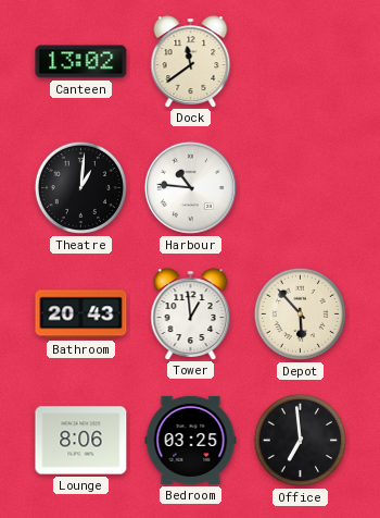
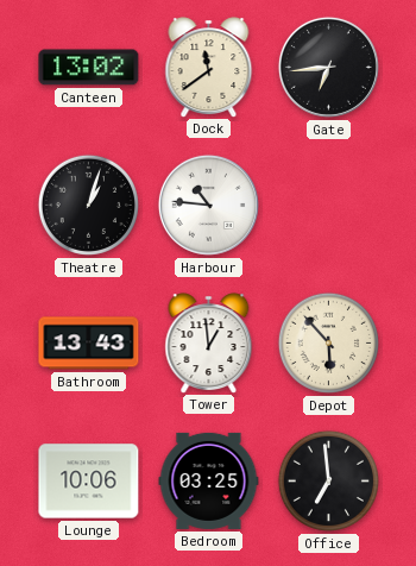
Gate: none -> 6:44 (328, 67)
Theatre: 1:01 -> 1:03 (88, 205)
Bathroom: 20:43 -> 13:43 (89, 344)
Lounge: 8:06 -> 10:06 (89, 482)
